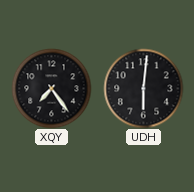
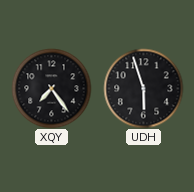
UDH: 6:01 -> 5:57 (143, 88)
